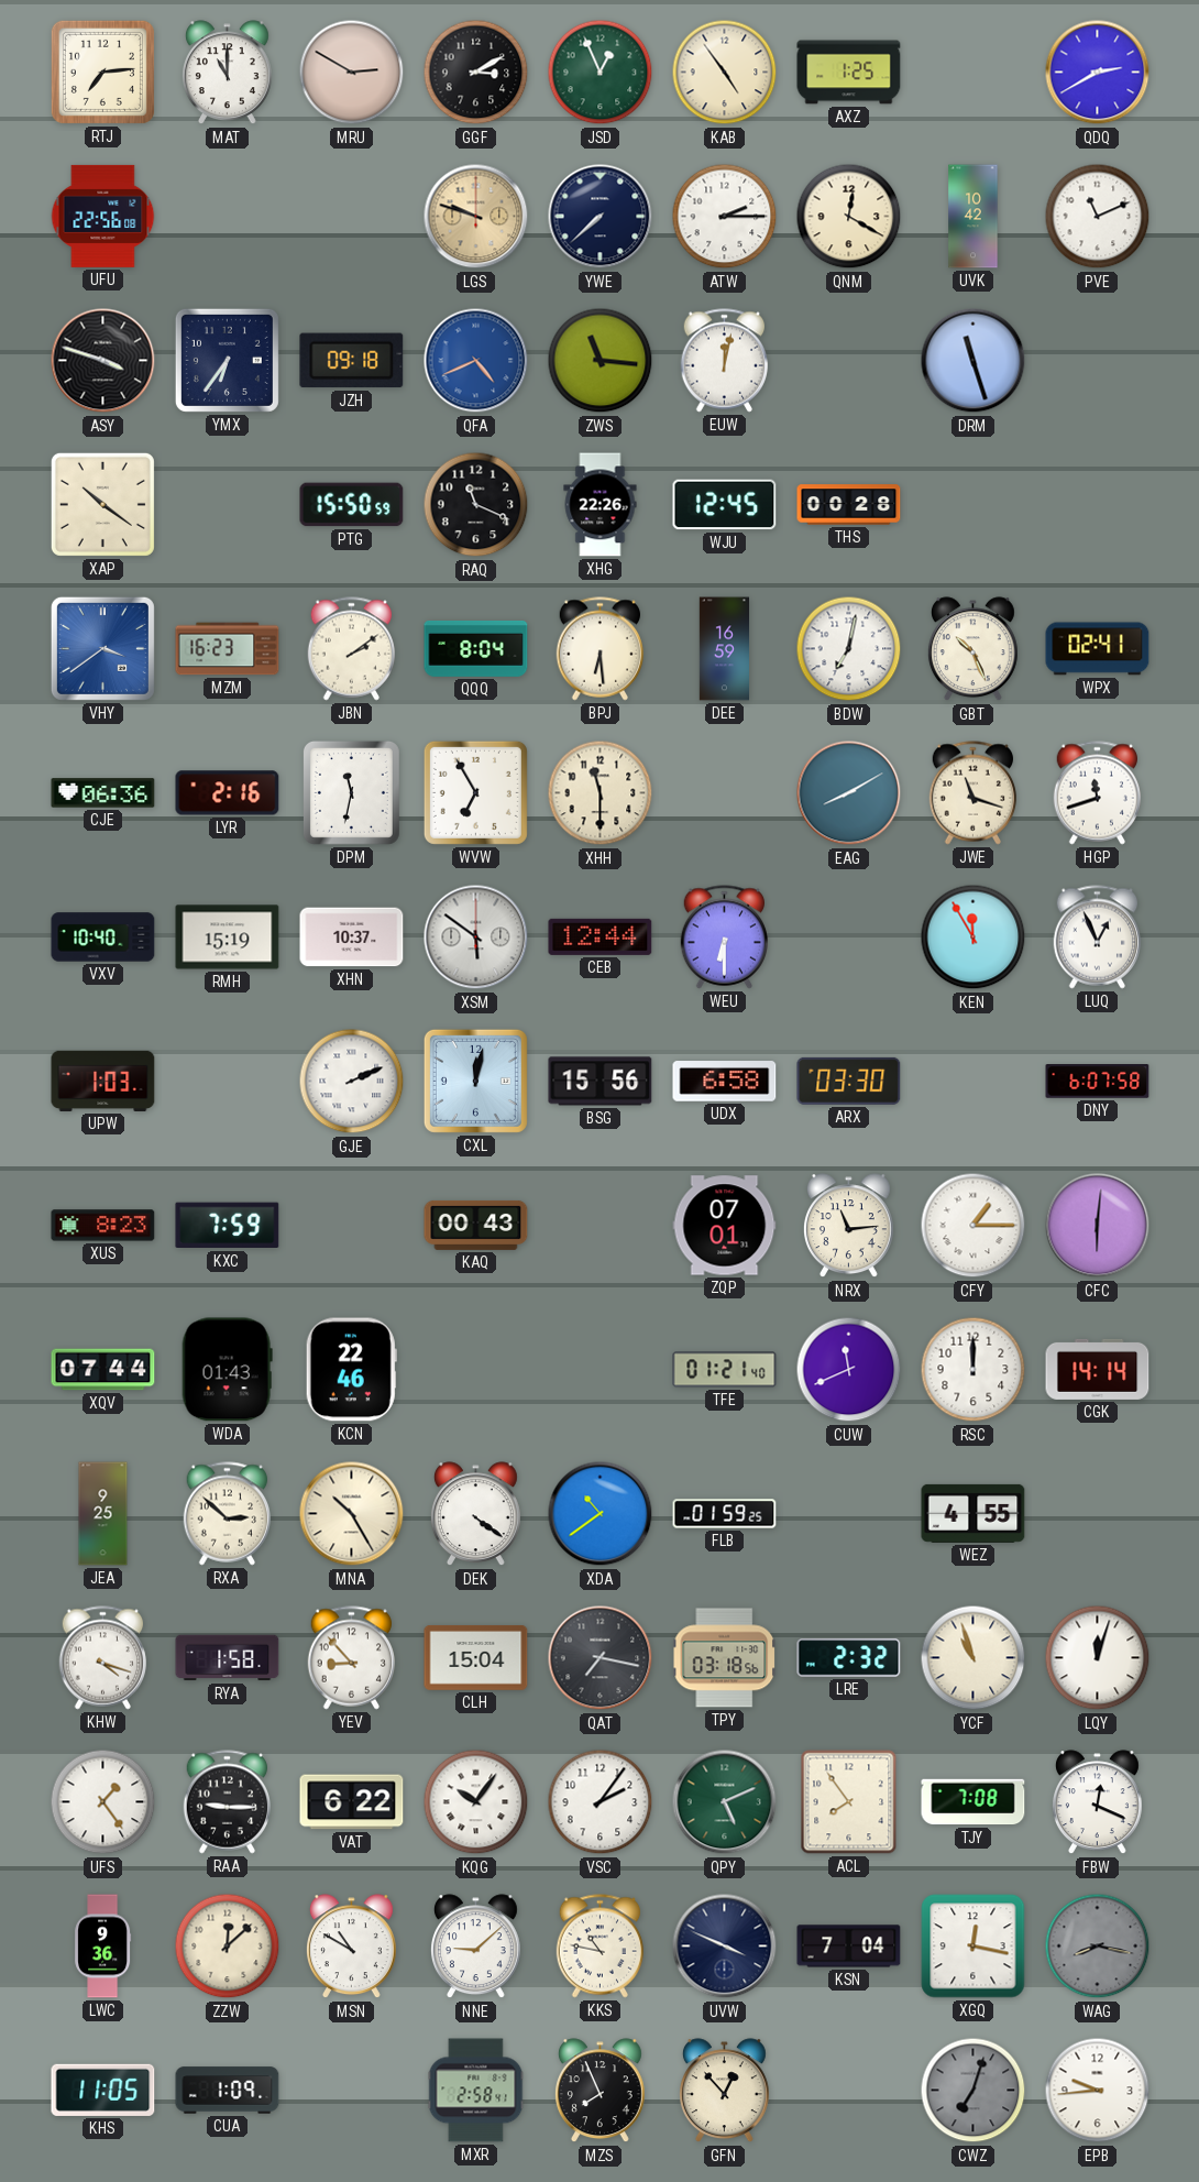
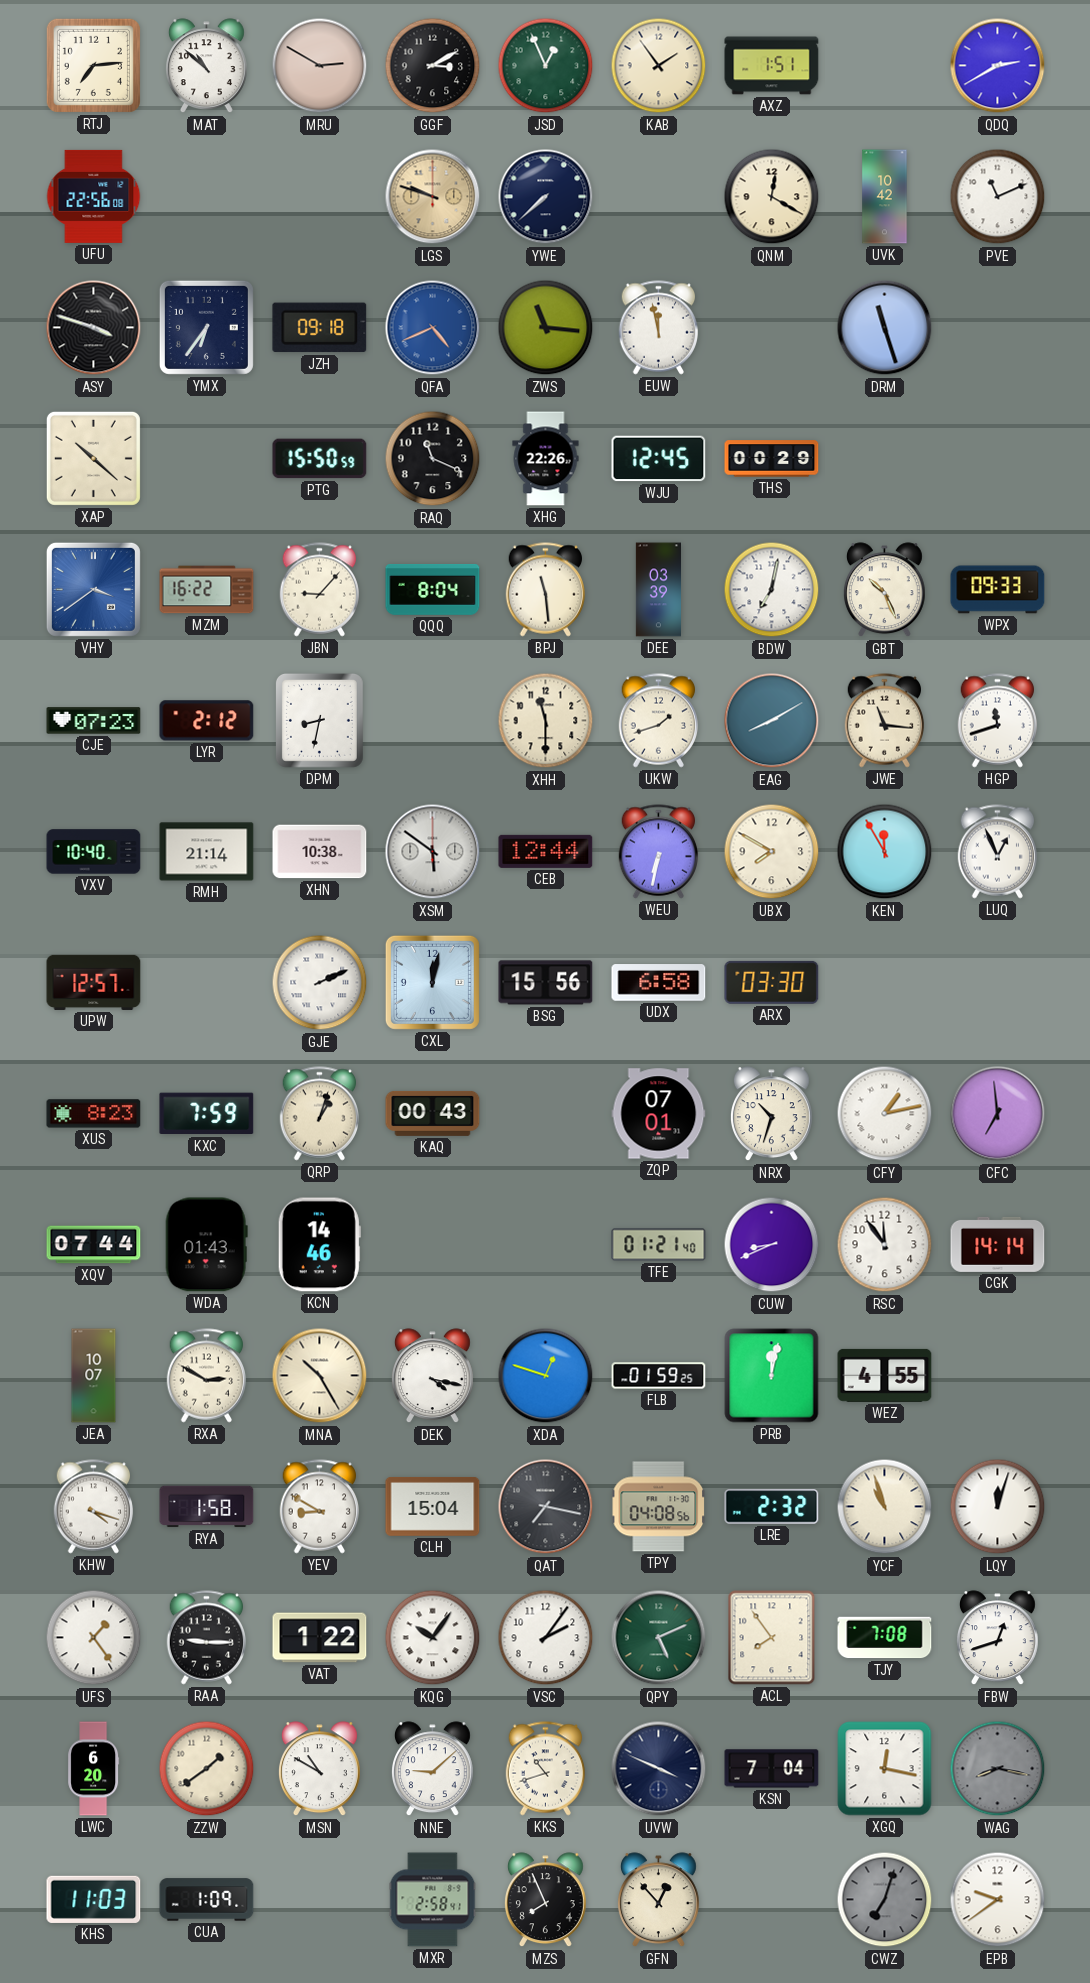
MAT: 11:00 -> 10:52 (206, 66)
KAB: 4:54 -> 1:54 (659, 66)
AXZ: 1:25 -> 1:51 (772, 66)
ATW: 2:15 -> none (725, 217)
EUW: 12:02 -> 11:58 (659, 328)
XAP: 10:21 -> 10:22 (93, 458)
THS: 00:28 -> 00:29 (772, 459)
MZM: 16:23 -> 16:22 (207, 590)
JBN: 2:09 -> 9:07 (320, 590)
BPJ: 6:29 -> 11:29 (546, 590)
DEE: 16:59 -> 03:39 (658, 590)
WPX: 02:41 -> 09:33 (998, 590)
CJE: 06:36 -> 07:23 (94, 721)
LYR: 2:16 -> 2:12 (207, 721)
DPM: 11:32 -> 8:32 (319, 720)
WVW: 6:55 -> none (475, 792)
UKW: none -> 1:42 (659, 721)
JWE: 11:18 -> 11:16 (885, 721)
RMH: 15:19 -> 21:14 (207, 852)
XHN: 10:37 -> 10:38 (320, 852)
WEU: 6:30 -> 6:32 (659, 852)
UBX: none -> 7:50 (772, 852)
UPW: 1:03 -> 12:57 (94, 982)
DNY: 6:07 -> none (1098, 1082)
QRP: none -> 1:03 (320, 1114)
NRX: 11:14 -> 10:33 (771, 1114)
CFY: 1:15 -> 1:13 (885, 1114)
CFC: 6:01 -> 6:59 (998, 1114)
KCN: 22:46 -> 14:46 (319, 1245)
CUW: 11:41 -> 8:41 (772, 1245)
RSC: 12:00 -> 11:54 (885, 1245)
JEA: 9:25 -> 10:07 (94, 1376)
RXA: 2:52 -> 2:50 (207, 1376)
DEK: 4:21 -> 4:17 (432, 1376)
XDA: 10:39 -> 12:48 (546, 1376)
PRB: none -> 12:02 (772, 1376)
YEV: 8:53 -> 8:50 (320, 1507)
TPY: 03:18 -> 04:08 (659, 1507)
VAT: 6:22 -> 1:22 (320, 1638)
FBW: 12:19 -> 12:42 (997, 1638)
LWC: 9:36 -> 6:20 (94, 1769)
ZZW: 12:08 -> 1:39 (207, 1769)
KKS: 10:47 -> 10:42 (546, 1769)
KHS: 11:05 -> 11:03 (94, 1899)
EPB: 9:44 -> 9:39 (998, 1900)
